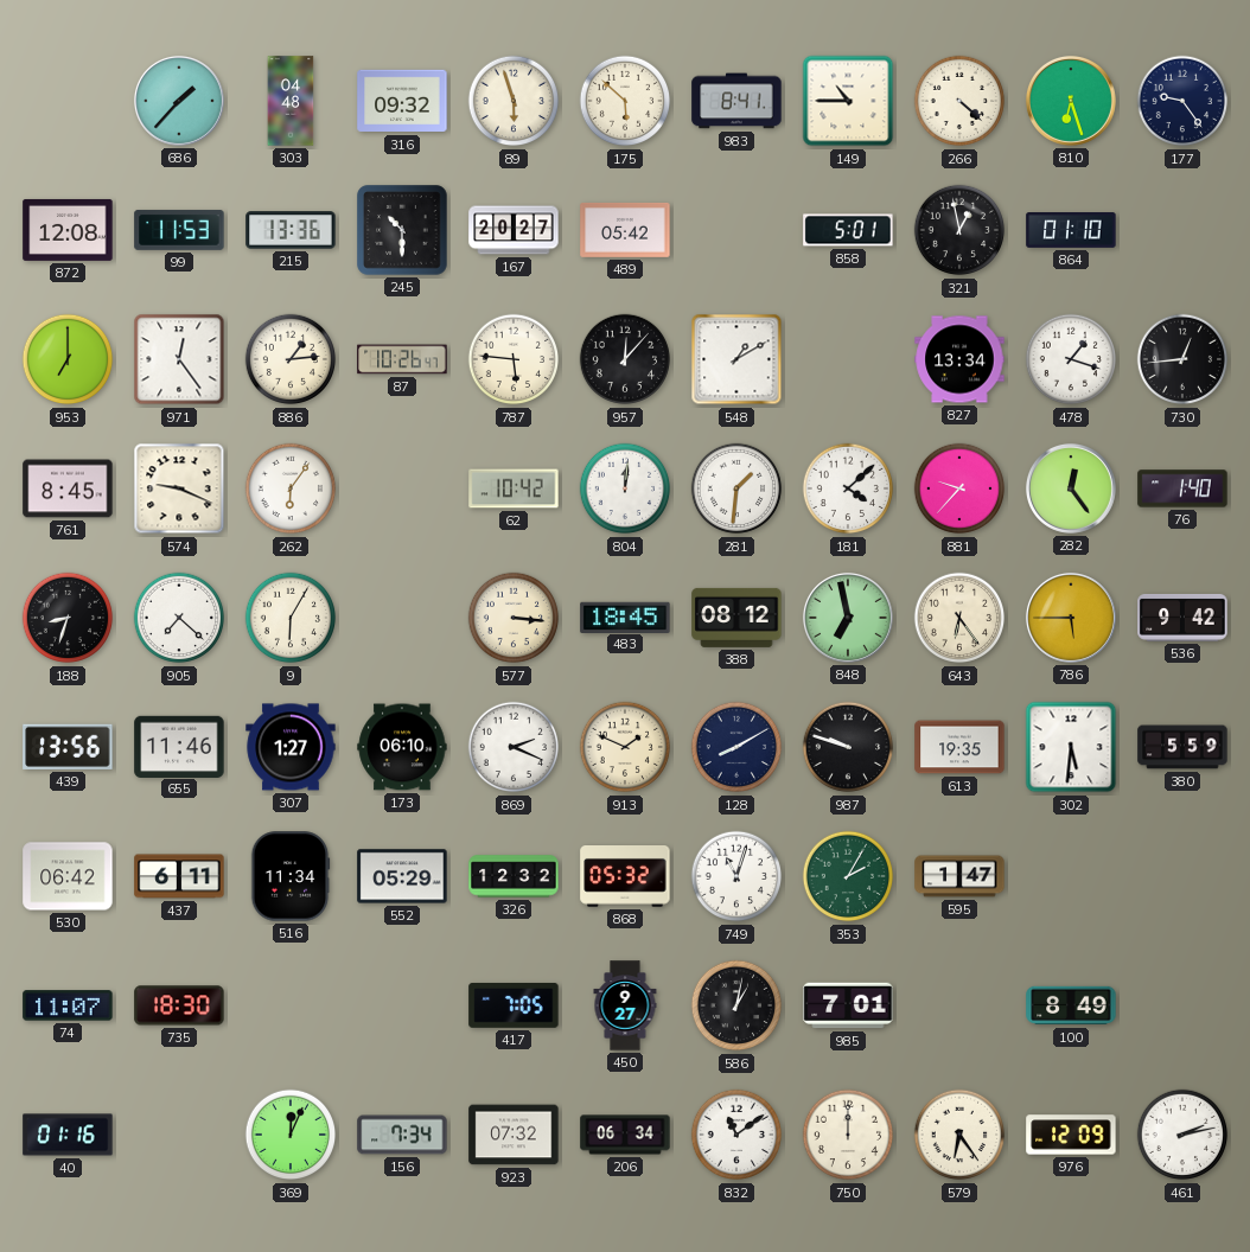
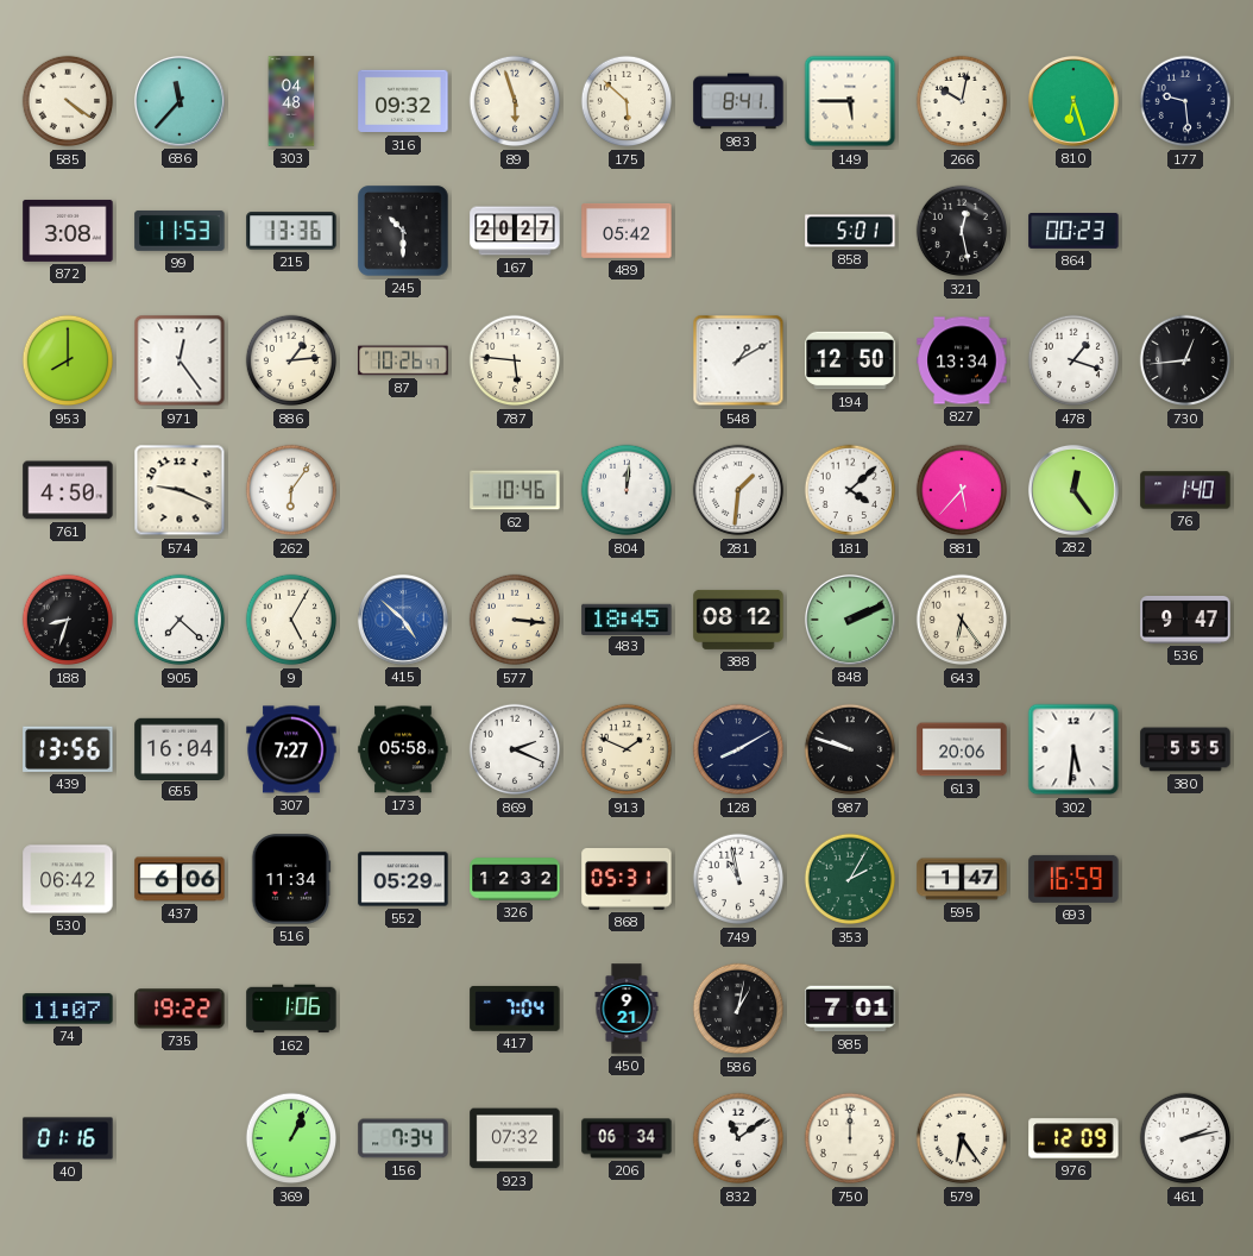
585: none -> 4:21 (68, 101)
686: 1:37 -> 11:37 (180, 101)
149: 10:45 -> 5:45 (850, 101)
266: 4:22 -> 10:02 (962, 101)
177: 9:24 -> 9:29 (1185, 101)
872: 12:08 -> 3:08 (68, 231)
321: 12:58 -> 12:28 (962, 231)
864: 01:10 -> 00:23 (1073, 232)
953: 7:00 -> 8:00 (68, 360)
957: 12:07 -> none (625, 359)
194: none -> 12:50 (850, 360)
761: 8:45 -> 4:50 (68, 490)
62: 10:42 -> 10:46 (515, 490)
881: 9:37 -> 5:37 (962, 490)
9: 6:05 -> 5:05 (291, 620)
415: none -> 4:52 (403, 620)
848: 6:58 -> 2:11 (850, 620)
786: 5:45 -> none (1071, 618)
536: 9:42 -> 9:47 (1185, 620)
655: 11:46 -> 16:04 (180, 748)
307: 1:27 -> 7:27 (291, 749)
173: 06:10 -> 05:58 (403, 749)
613: 19:35 -> 20:06 (962, 749)
380: 5:59 -> 5:55 (1185, 749)
437: 6:11 -> 6:06 (180, 879)
868: 05:32 -> 05:31 (626, 880)
749: 11:03 -> 10:58 (738, 879)
693: none -> 16:59 (1073, 879)
735: 18:30 -> 19:22 (180, 1009)
162: none -> 1:06 (291, 1009)
417: 7:05 -> 7:04 (515, 1009)
450: 9:27 -> 9:21 (626, 1009)
100: 8:49 -> none (1071, 1005)
369: 12:04 -> 1:04 (291, 1138)
